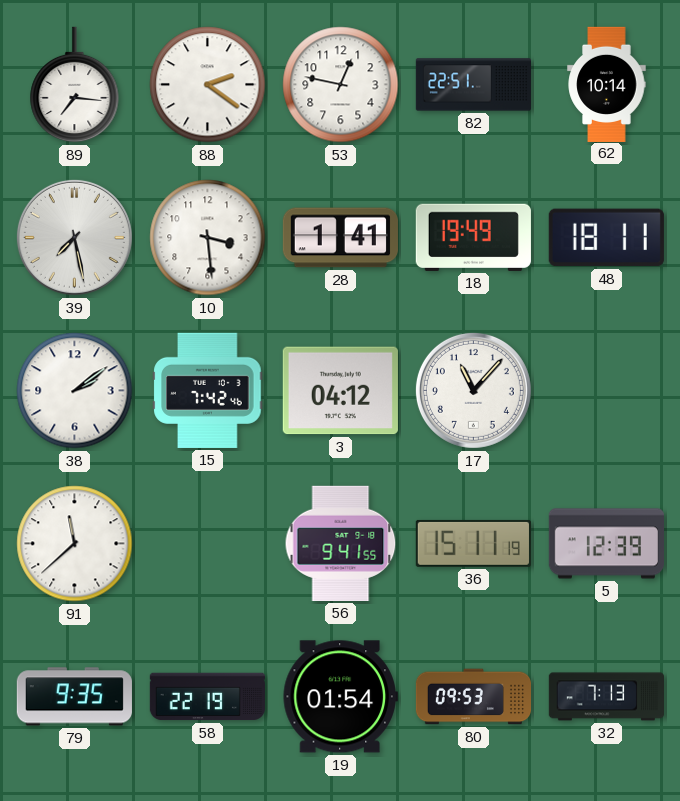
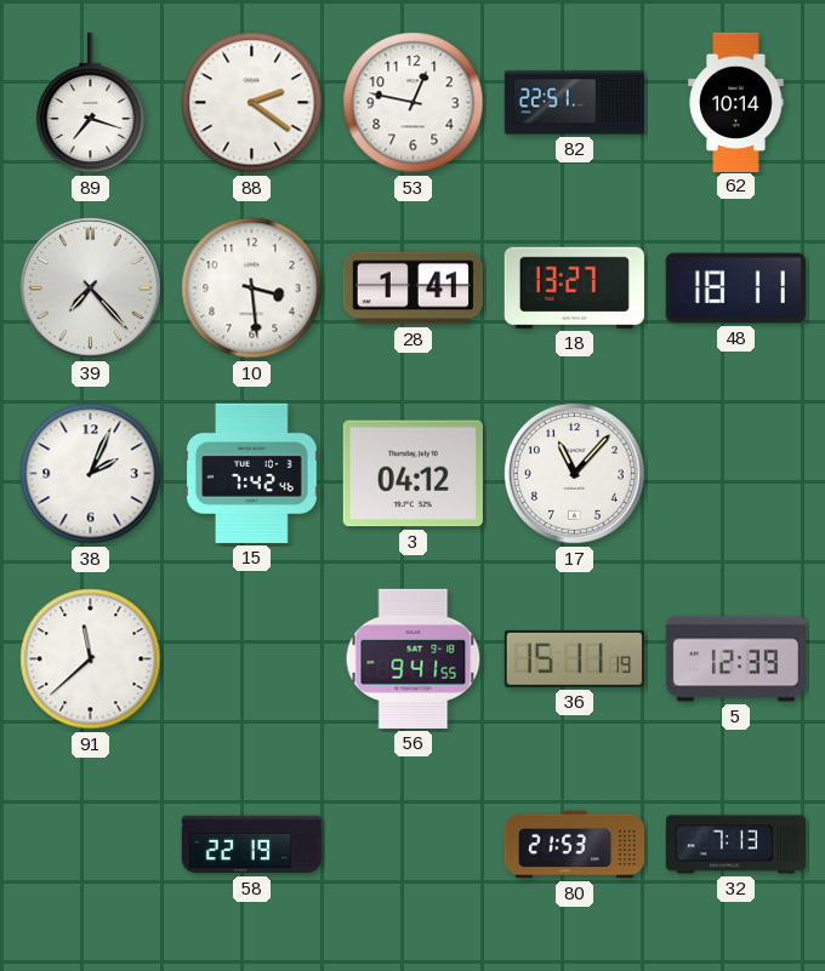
89: 7:16 -> 7:18 (91, 103)
39: 7:28 -> 7:23 (90, 287)
18: 19:49 -> 13:27 (574, 287)
38: 2:09 -> 2:04 (91, 474)
79: 9:35 -> none (74, 697)
19: 01:54 -> none (340, 697)
80: 09:53 -> 21:53 (574, 845)
